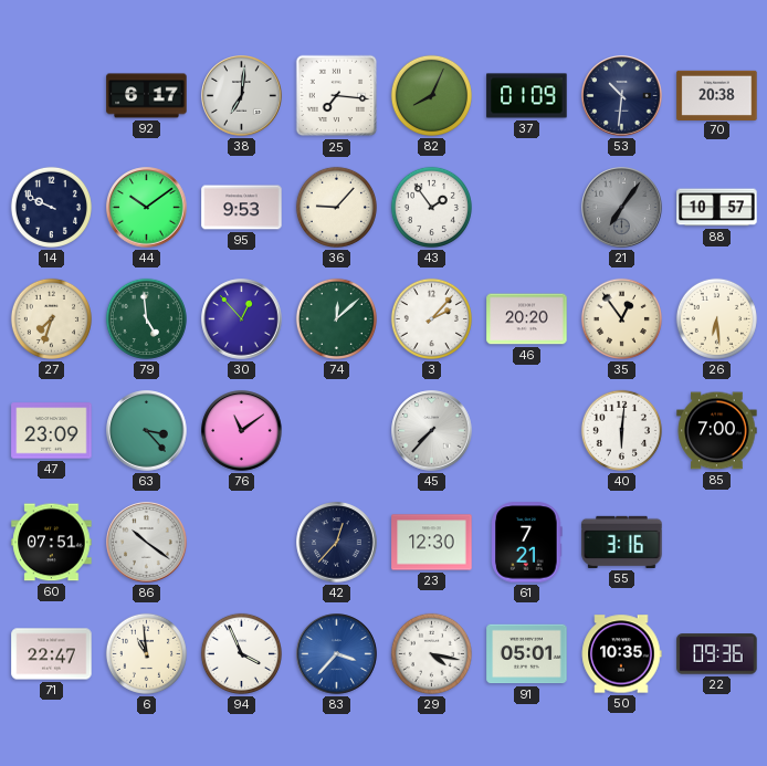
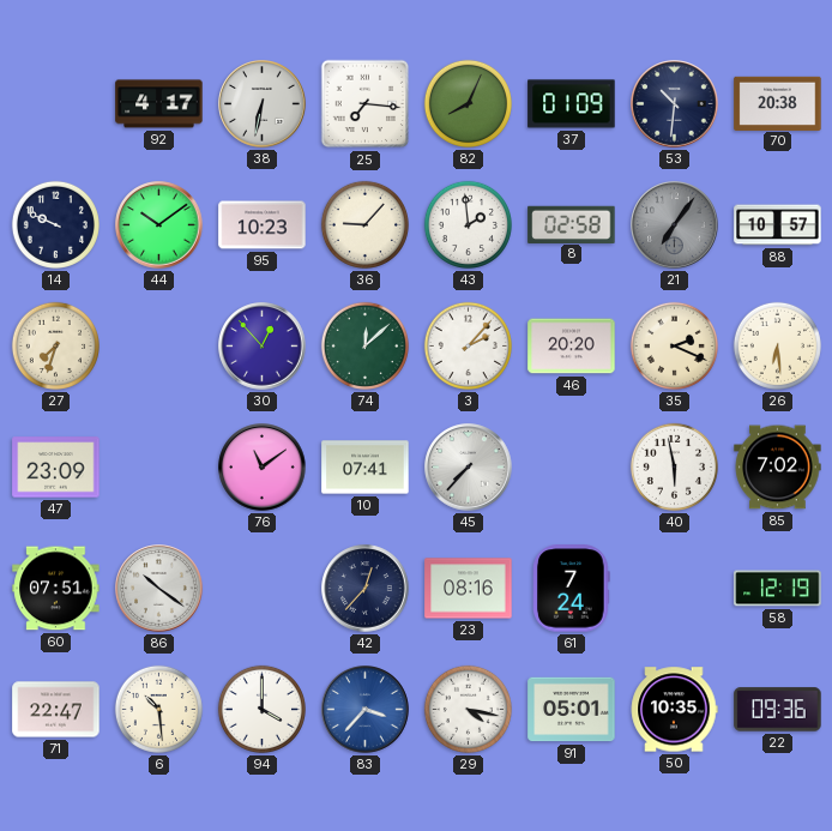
92: 6:17 -> 4:17 (159, 104)
38: 7:01 -> 6:32 (263, 104)
95: 9:53 -> 10:23 (263, 225)
43: 1:54 -> 1:59 (468, 224)
8: none -> 02:58 (572, 224)
79: 4:59 -> none (146, 318)
35: 12:54 -> 2:19 (674, 345)
63: 3:23 -> none (147, 431)
10: none -> 07:41 (366, 468)
40: 6:01 -> 5:58 (674, 466)
85: 7:00 -> 7:02 (778, 468)
23: 12:30 -> 08:16 (469, 589)
61: 7:21 -> 7:24 (572, 589)
55: 3:16 -> none (622, 542)
58: none -> 12:19 (778, 589)
6: 10:59 -> 10:29 (158, 709)
94: 3:56 -> 4:00 (261, 709)
